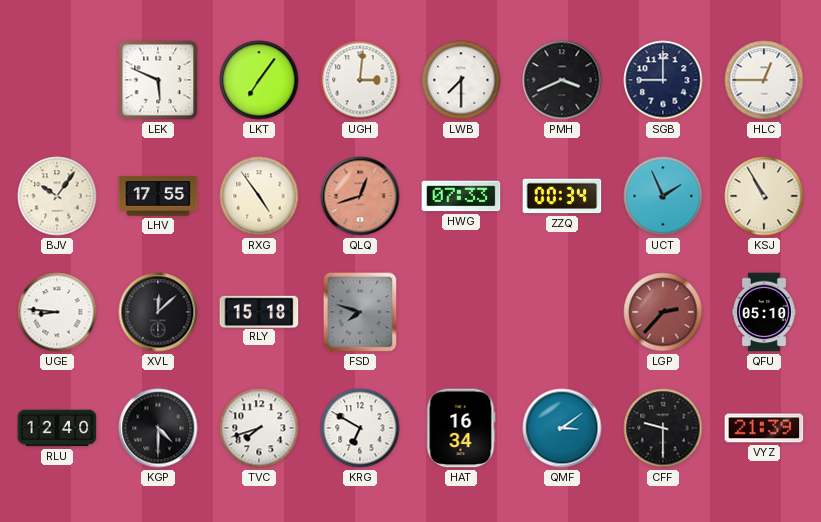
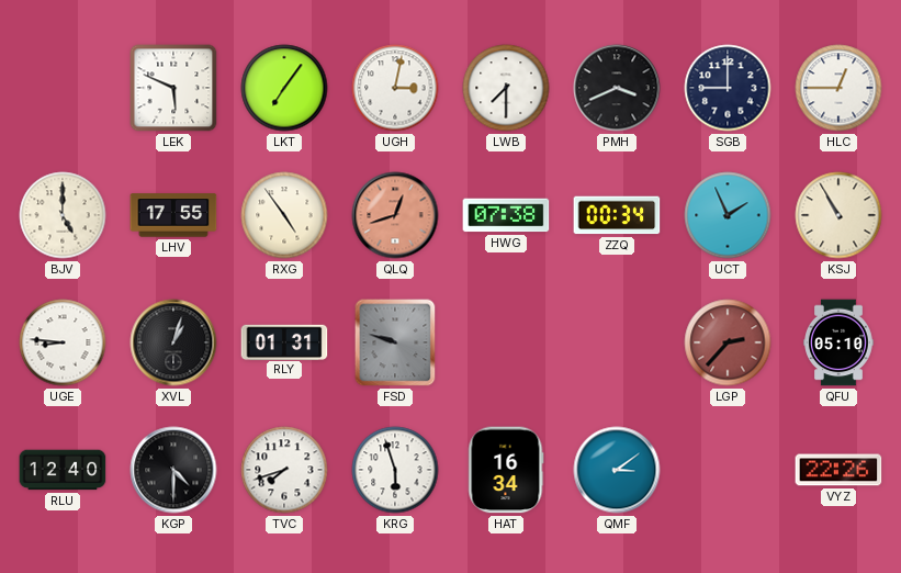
UGH: 3:01 -> 3:02 (395, 88)
BJV: 10:06 -> 5:00 (63, 215)
HWG: 07:33 -> 07:38 (506, 215)
XVL: 12:08 -> 1:03 (173, 342)
RLY: 15:18 -> 01:31 (284, 341)
FSD: 7:48 -> 9:48 (395, 342)
KRG: 6:50 -> 5:57 (395, 470)
CFF: 9:30 -> none (663, 428)
VYZ: 21:39 -> 22:26 (838, 470)
